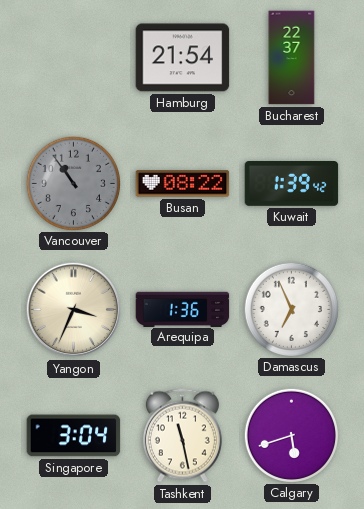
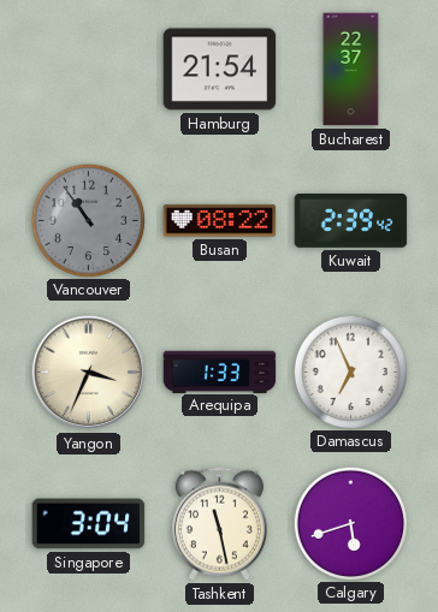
Kuwait: 1:39 -> 2:39 (351, 221)
Arequipa: 1:36 -> 1:33 (220, 372)
